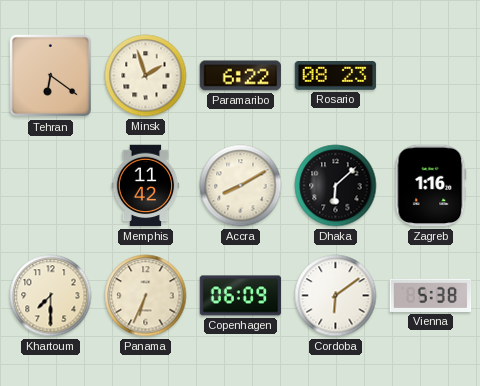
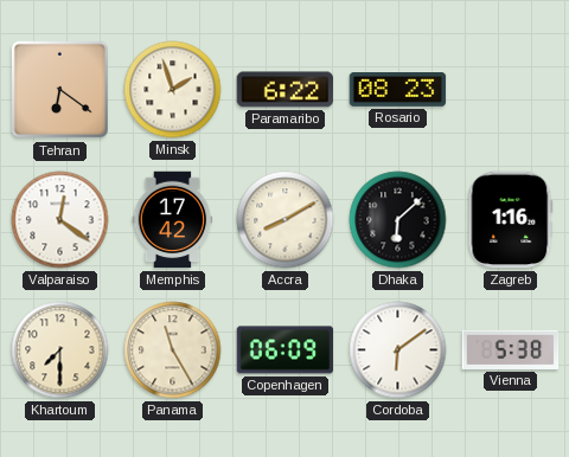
Valparaiso: none -> 12:21 (60, 220)
Memphis: 11:42 -> 17:42 (173, 220)
Panama: 6:34 -> 11:25 (173, 350)
